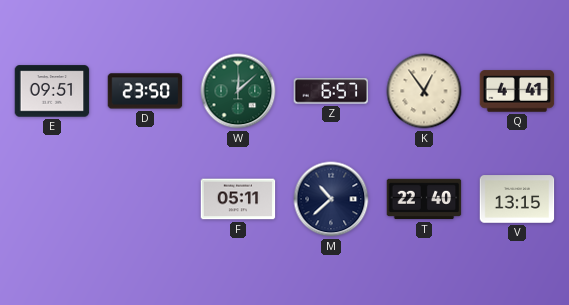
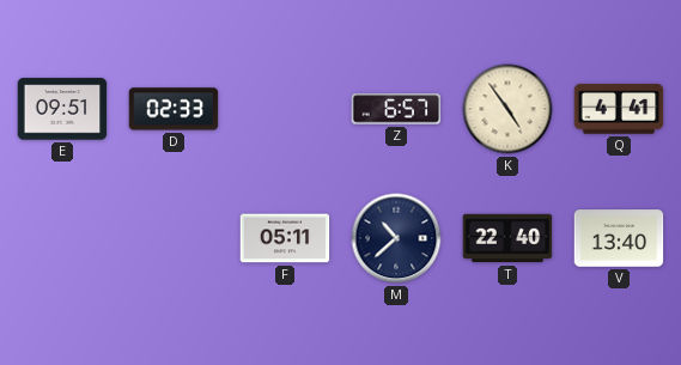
D: 23:50 -> 02:33 (174, 109)
W: 12:08 -> none (238, 91)
K: 12:54 -> 4:54 (507, 109)
V: 13:15 -> 13:40 (619, 238)
